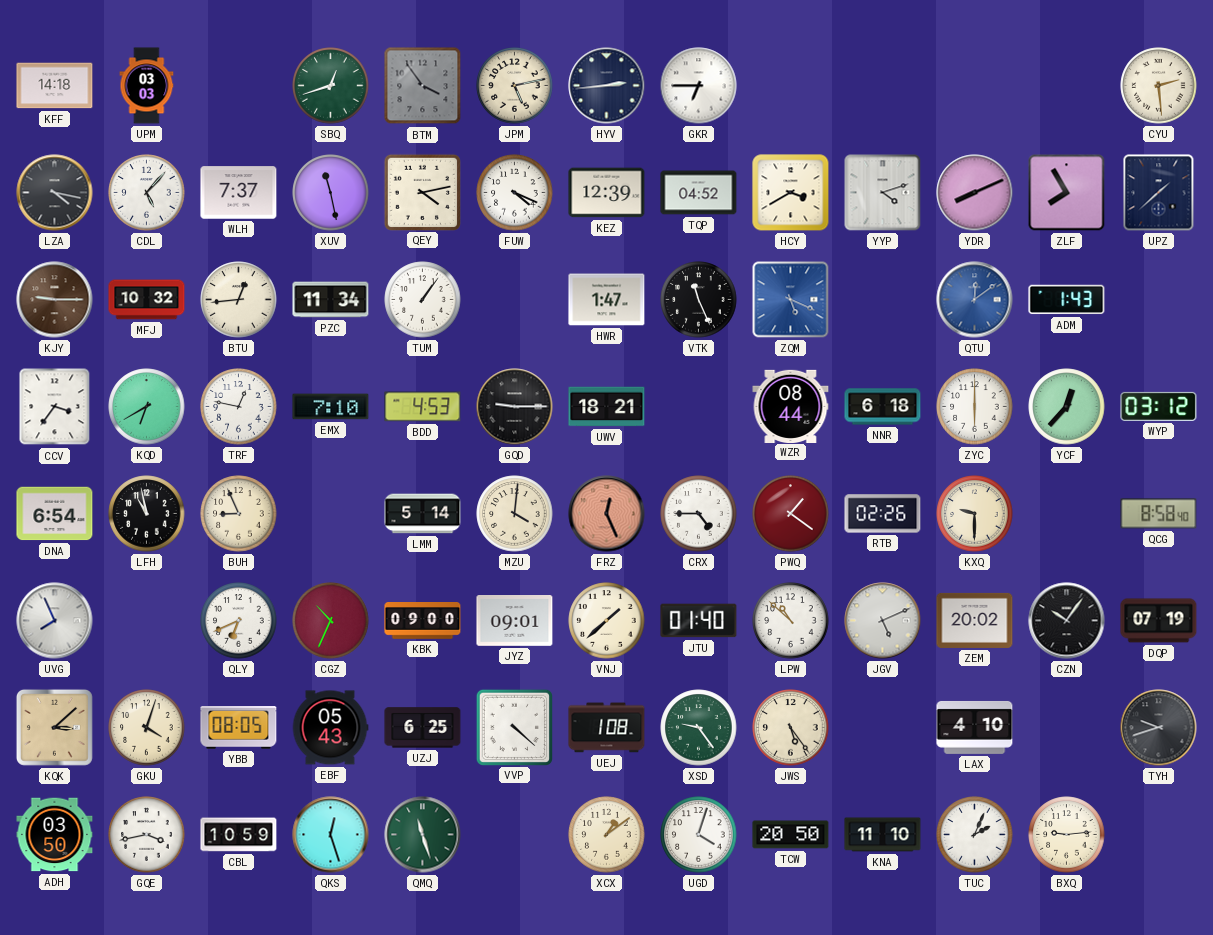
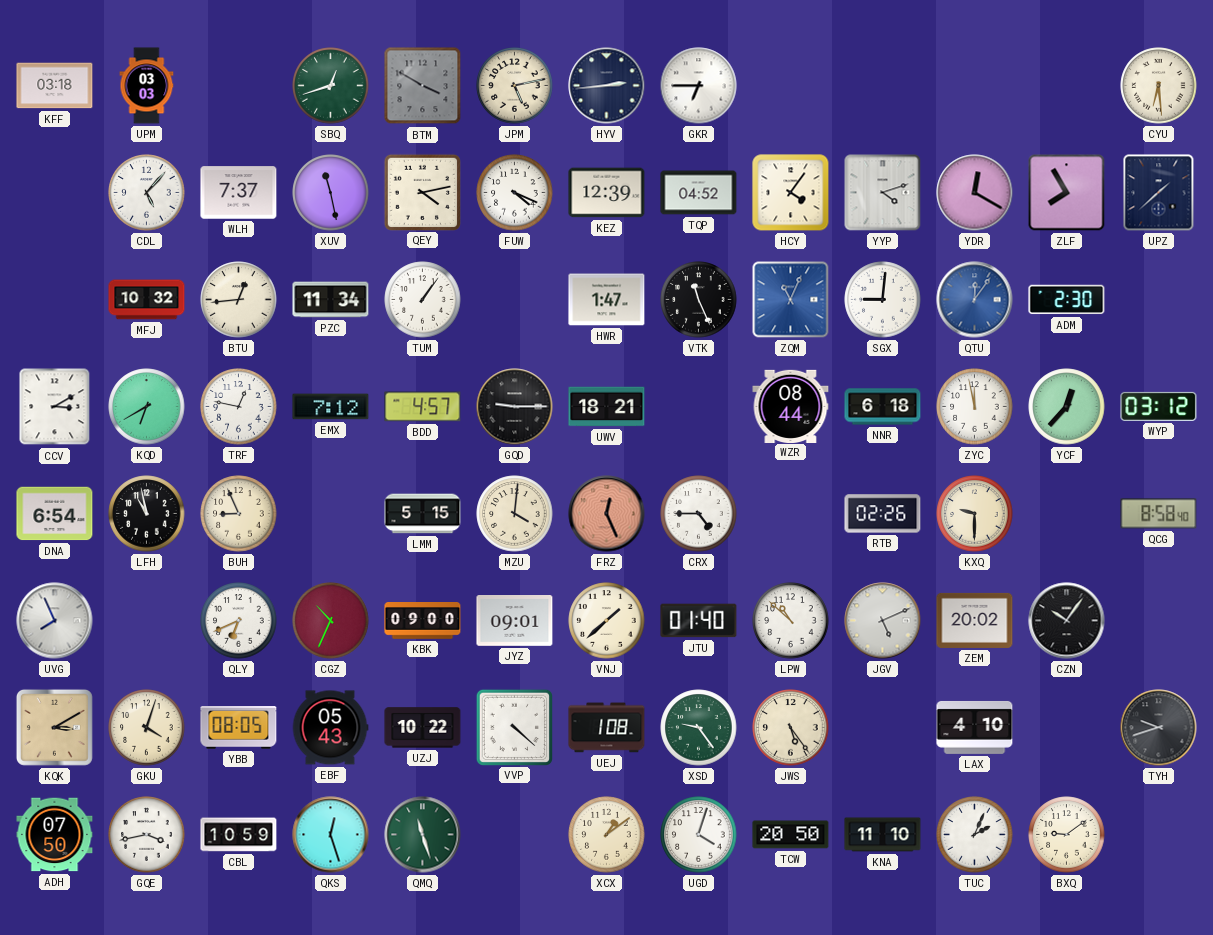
KFF: 14:18 -> 03:18 (55, 86)
BTM: 3:54 -> 3:50 (423, 86)
CYU: 2:29 -> 6:29 (1159, 86)
LZA: 4:17 -> none (55, 193)
HCY: 3:40 -> 4:06 (791, 193)
YDR: 8:11 -> 12:20 (975, 193)
KJY: 9:15 -> none (55, 300)
ZQM: 5:19 -> 11:04 (791, 300)
SGX: none -> 9:01 (883, 300)
QTU: 12:09 -> 12:06 (975, 300)
ADM: 1:43 -> 2:30 (1067, 300)
CCV: 3:36 -> 3:10 (55, 407)
EMX: 7:10 -> 7:12 (331, 407)
BDD: 4:53 -> 4:57 (423, 407)
ZYC: 6:00 -> 11:58 (975, 407)
LMM: 5:14 -> 5:15 (423, 514)
PWQ: 1:21 -> none (791, 514)
DQP: 07:19 -> none (1159, 621)
KQK: 3:08 -> 3:10 (54, 727)
UZJ: 6:25 -> 10:22 (423, 728)
ADH: 03:50 -> 07:50 (55, 835)
BXQ: 9:14 -> 9:09 (1067, 835)
